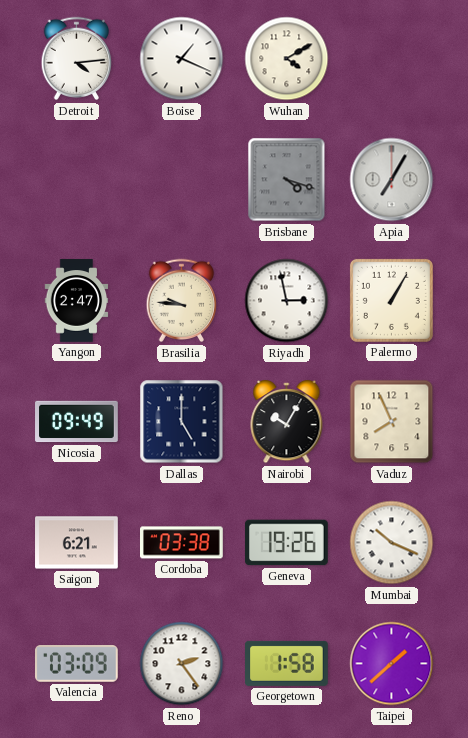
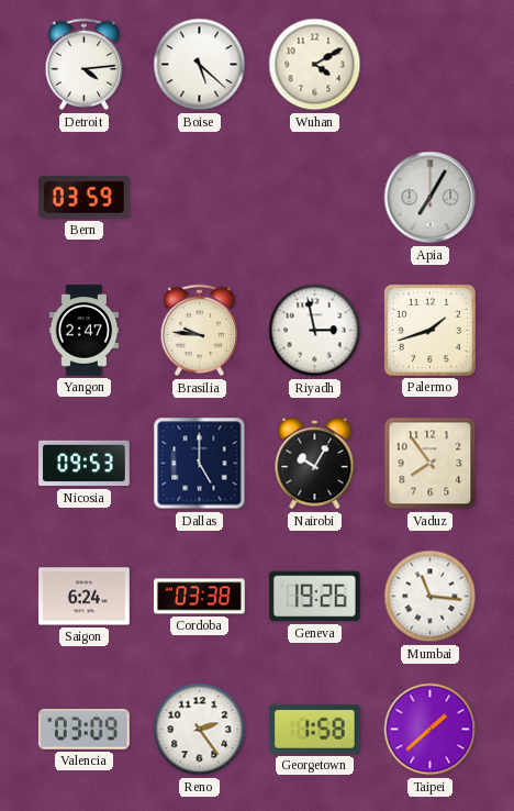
Boise: 1:19 -> 5:22 (200, 65)
Bern: none -> 03:59 (83, 197)
Brisbane: 4:18 -> none (287, 180)
Palermo: 1:05 -> 1:42 (429, 330)
Nicosia: 09:49 -> 09:53 (85, 464)
Vaduz: 7:56 -> 7:54 (431, 464)
Saigon: 6:21 -> 6:24 (85, 597)
Mumbai: 10:19 -> 11:16 (431, 597)
